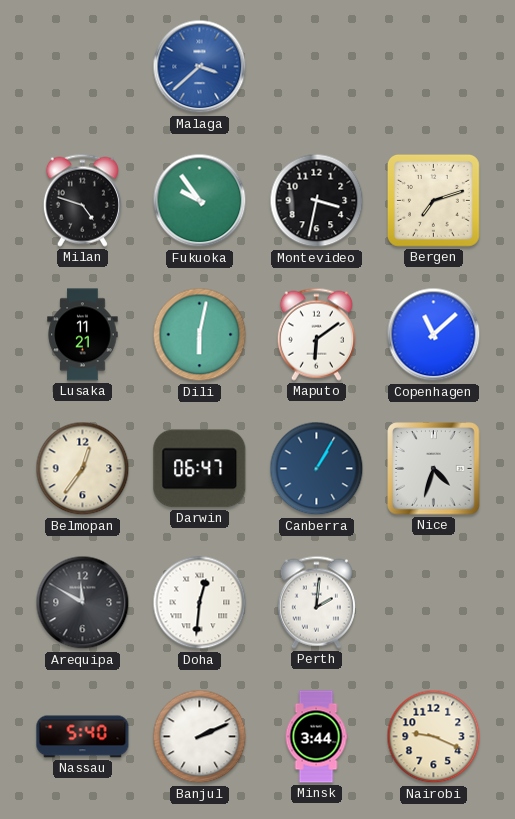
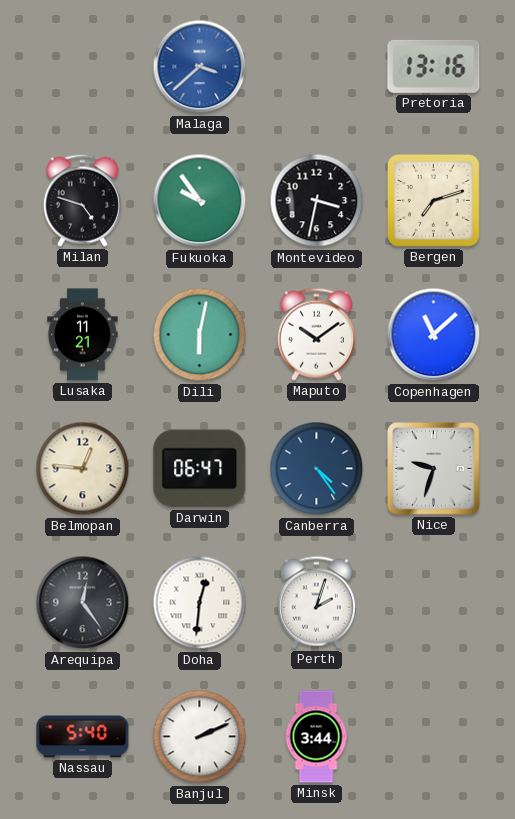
Pretoria: none -> 13:16 (434, 66)
Maputo: 6:09 -> 10:09 (316, 334)
Belmopan: 12:36 -> 12:46 (83, 469)
Canberra: 1:05 -> 4:24 (317, 469)
Nice: 4:33 -> 9:33 (434, 469)
Arequipa: 11:50 -> 12:24 (83, 603)
Perth: 2:01 -> 2:03 (316, 602)
Nairobi: 9:19 -> none (434, 737)
